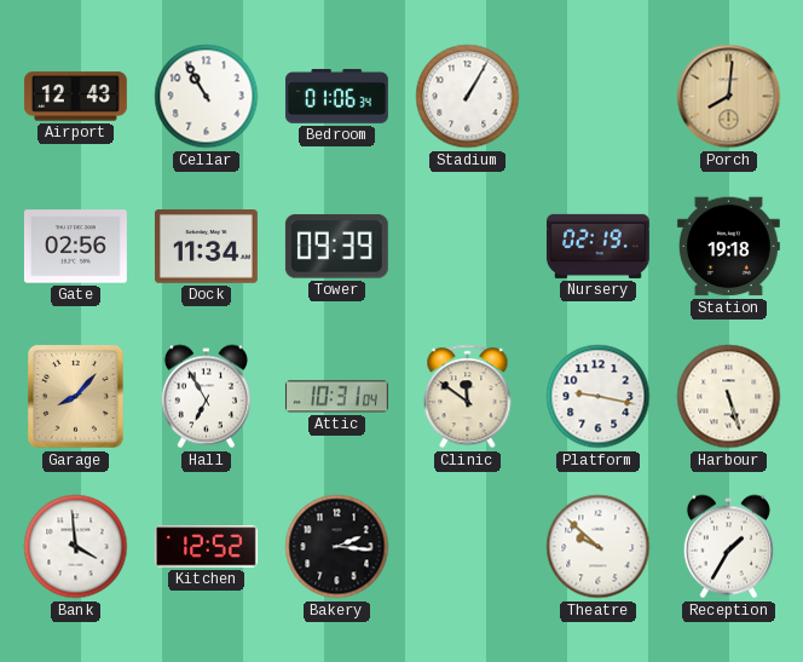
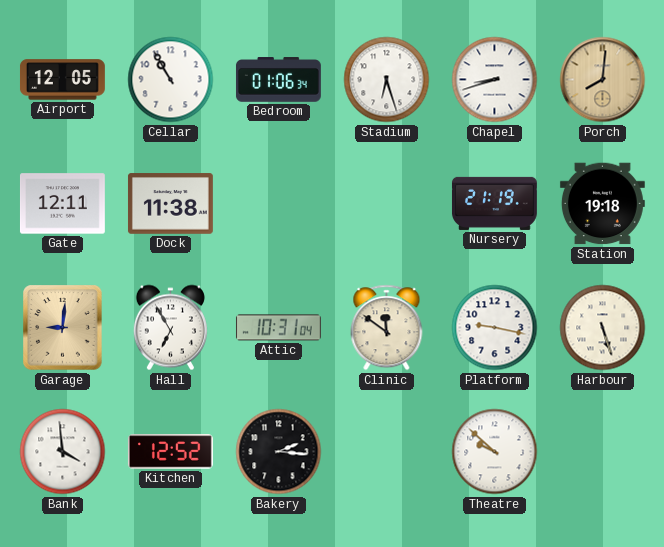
Airport: 12:43 -> 12:05 (62, 80)
Stadium: 1:05 -> 6:27 (387, 80)
Chapel: none -> 8:42 (495, 80)
Gate: 02:56 -> 12:11 (62, 204)
Dock: 11:34 -> 11:38 (170, 204)
Tower: 09:39 -> none (336, 247)
Nursery: 02:19 -> 21:19 (494, 203)
Garage: 8:07 -> 9:01 (63, 328)
Reception: 1:35 -> none (728, 547)
